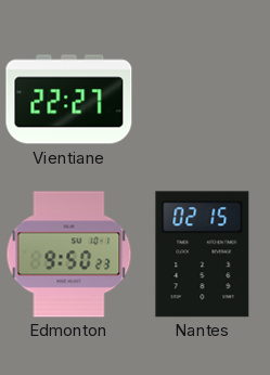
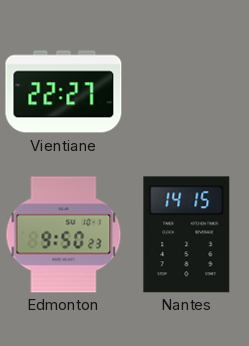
Nantes: 02:15 -> 14:15 (187, 235)
